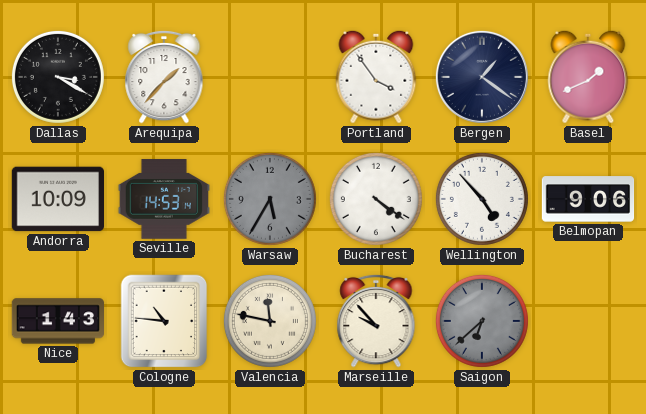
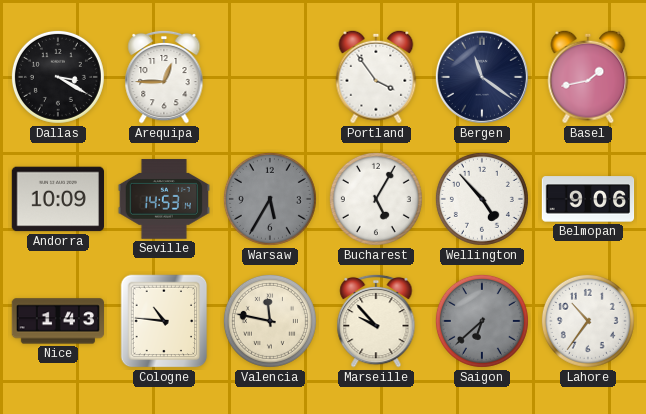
Arequipa: 1:37 -> 12:45 (164, 77)
Bergen: 1:21 -> 11:21 (482, 77)
Basel: 1:41 -> 1:43 (588, 77)
Bucharest: 4:21 -> 5:05 (376, 199)
Lahore: none -> 10:36 (588, 321)
